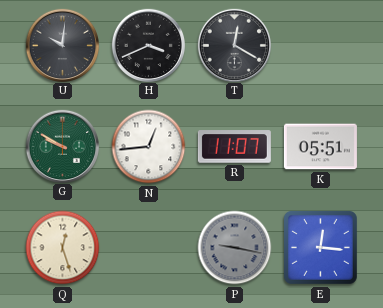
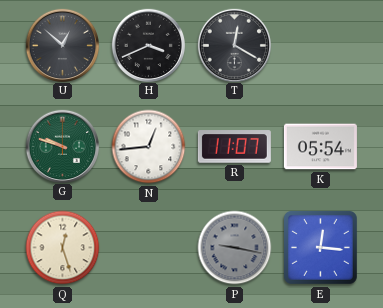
U: 10:01 -> 12:52 (62, 45)
G: 9:50 -> 9:48 (62, 146)
K: 05:51 -> 05:54 (320, 147)
